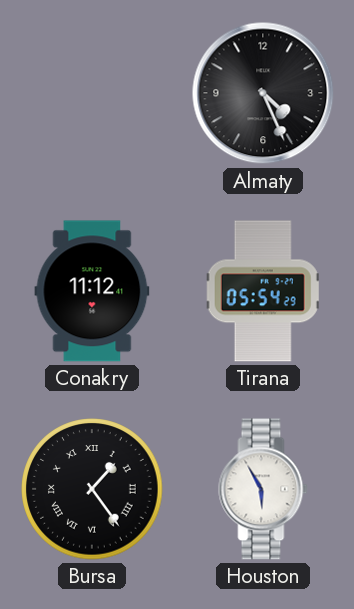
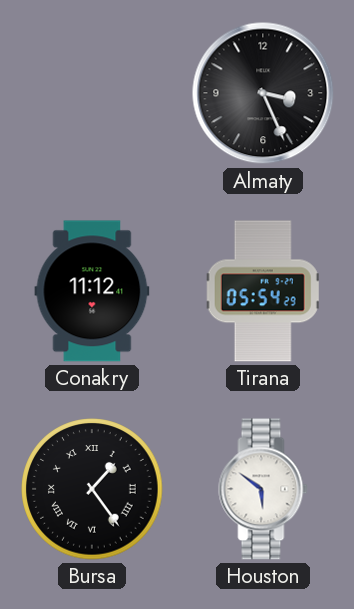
Almaty: 4:26 -> 3:26 (263, 93)
Houston: 5:55 -> 5:51 (263, 489)
